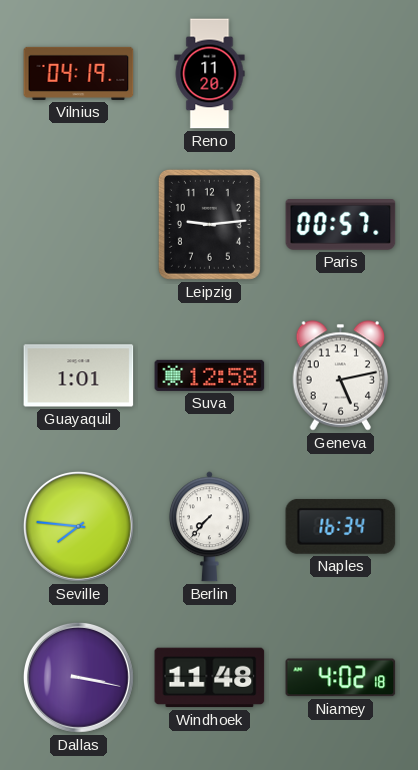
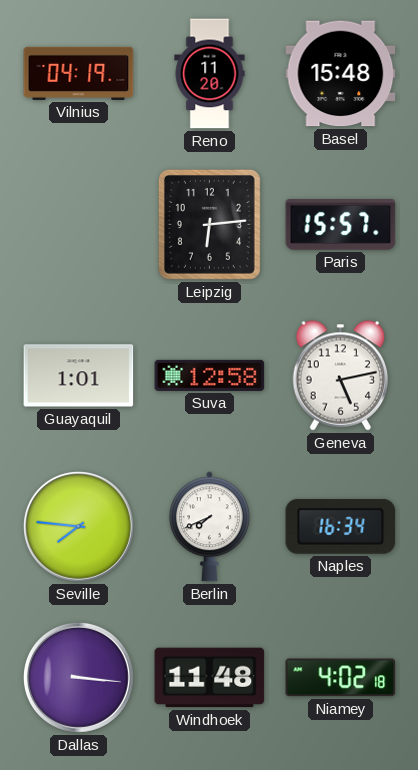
Basel: none -> 15:48 (341, 74)
Leipzig: 9:14 -> 6:14 (209, 224)
Paris: 00:57 -> 15:57 (341, 225)
Berlin: 7:37 -> 7:41 (209, 527)
Dallas: 3:17 -> 3:16 (78, 677)
